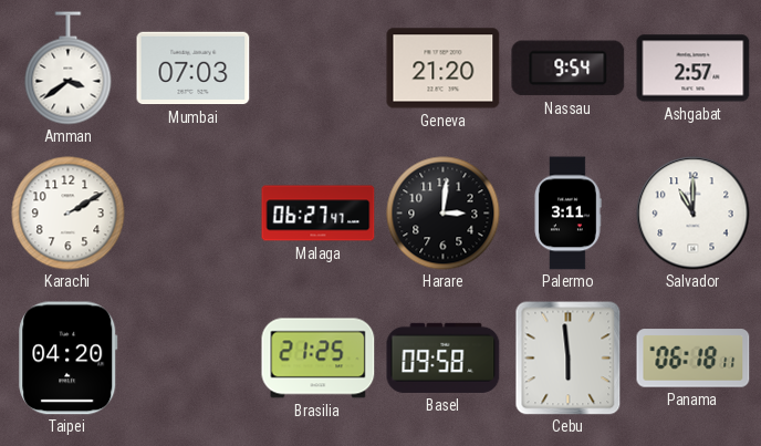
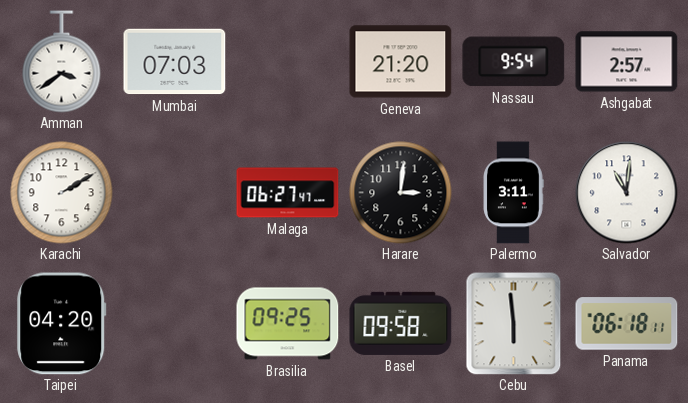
Salvador: 11:00 -> 11:01 (627, 193)
Brasilia: 21:25 -> 09:25 (288, 324)
